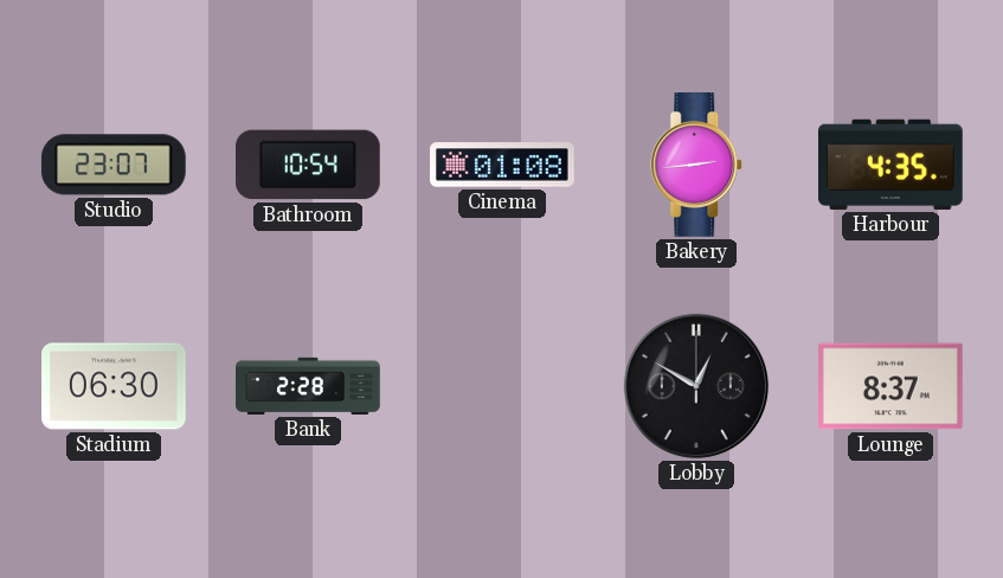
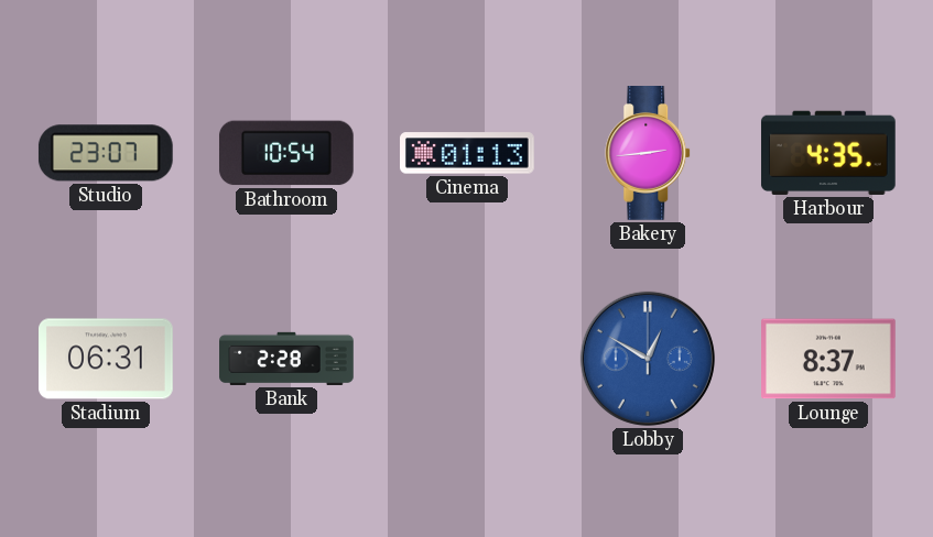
Cinema: 01:08 -> 01:13 (468, 153)
Stadium: 06:30 -> 06:31 (107, 359)
Lobby dial: black -> blue (648, 359)
